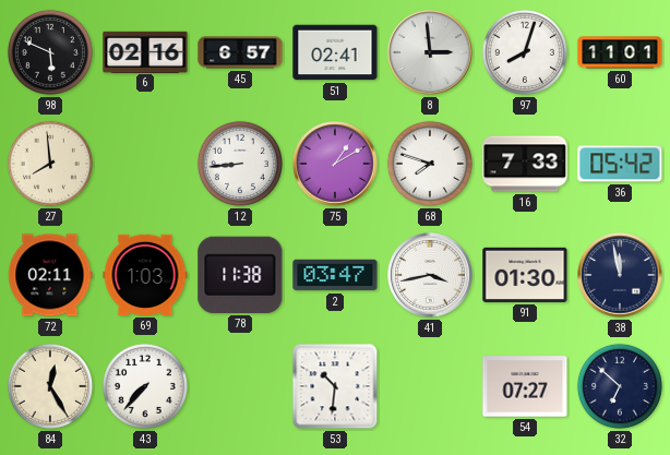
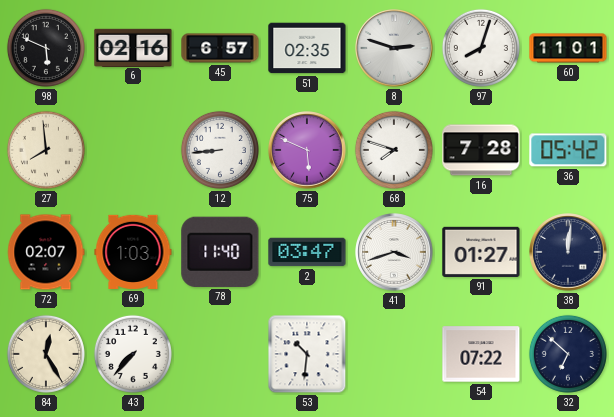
51: 02:41 -> 02:35 (307, 48)
8: 2:59 -> 2:48 (394, 48)
75: 1:10 -> 5:49 (307, 150)
16: 7:33 -> 7:28 (481, 150)
72: 02:11 -> 02:07 (46, 252)
78: 11:38 -> 11:40 (220, 252)
41: 3:43 -> 3:42 (394, 252)
91: 01:30 -> 01:27 (481, 252)
38: 11:58 -> 12:01 (568, 252)
54: 07:27 -> 07:22 (481, 354)
